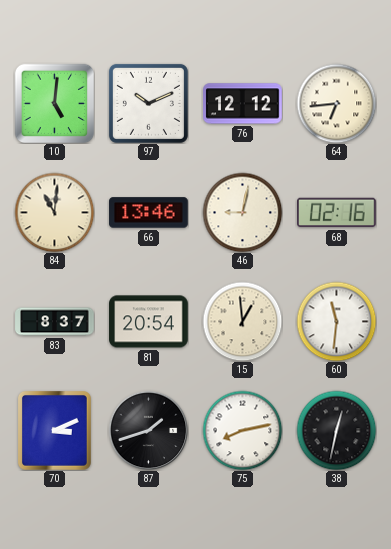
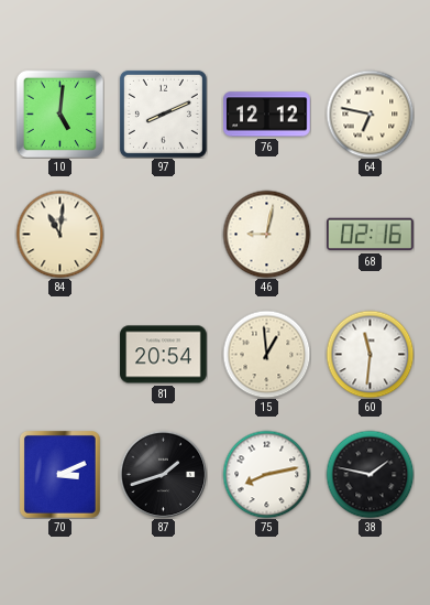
97: 10:11 -> 8:11 (163, 114)
64: 6:44 -> 6:47 (370, 114)
66: 13:46 -> none (149, 213)
83: 8:37 -> none (55, 322)
38: 12:32 -> 1:47 (370, 474)
